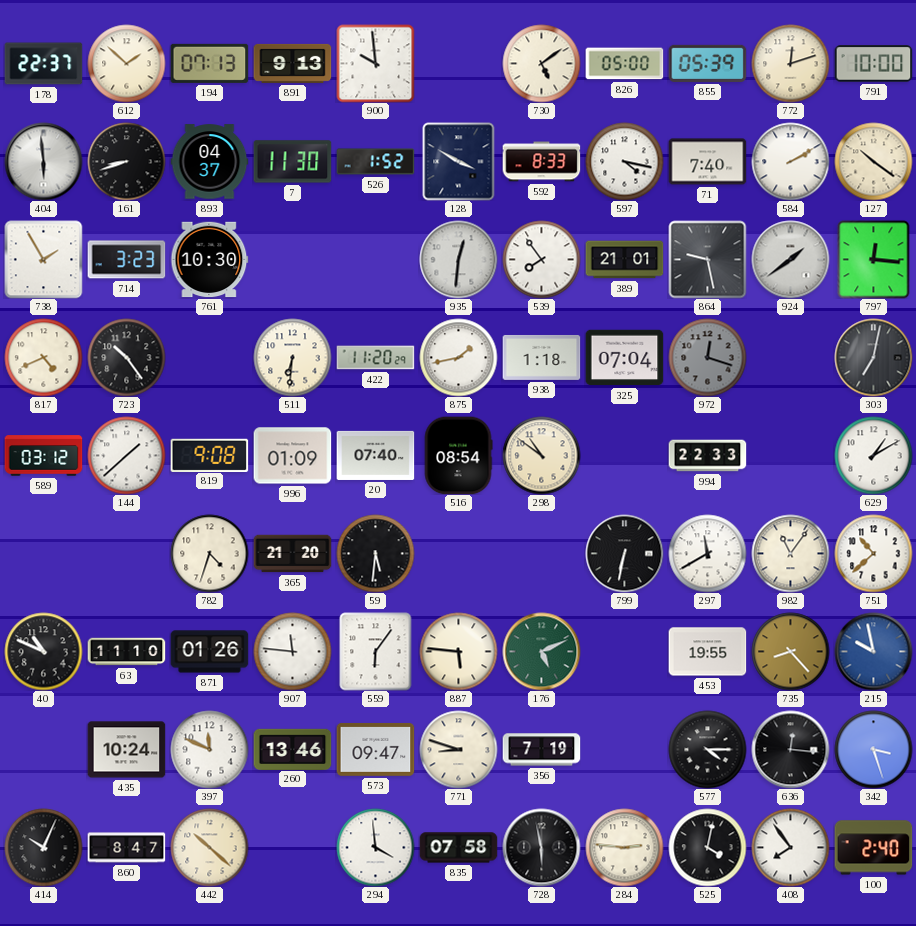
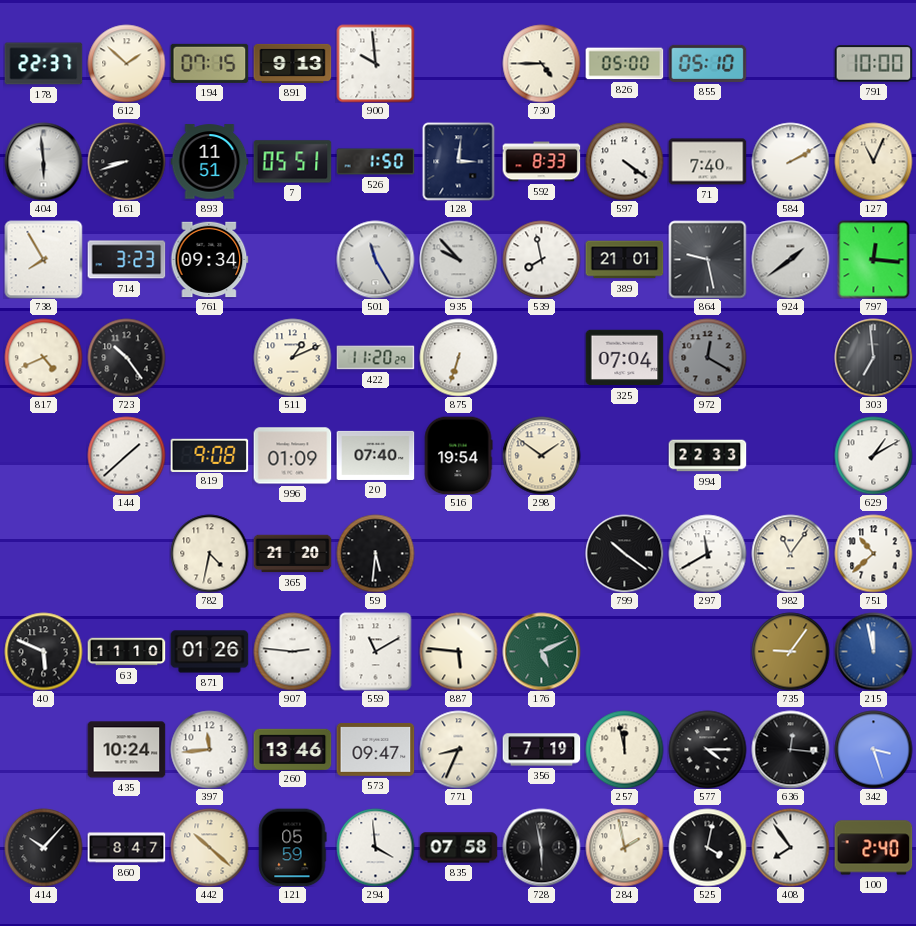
194: 07:13 -> 07:15 (209, 63)
730: 5:09 -> 4:45 (541, 63)
855: 05:39 -> 05:10 (707, 63)
772: 12:12 -> none (790, 63)
893: 04:37 -> 11:51 (209, 162)
7: 11:30 -> 05:51 (292, 162)
526: 1:52 -> 1:50 (375, 162)
128: 3:50 -> 3:01 (459, 161)
597: 4:17 -> 4:21 (624, 161)
127: 10:21 -> 11:04 (873, 161)
738: 1:55 -> 7:55 (43, 259)
761: 10:30 -> 09:34 (209, 260)
501: none -> 11:25 (375, 259)
935: 12:31 -> 9:53 (458, 259)
539: 7:54 -> 7:58 (541, 259)
511: 6:31 -> 1:11 (292, 357)
875: 1:43 -> 6:33 (458, 357)
938: 1:18 -> none (541, 357)
972: 12:18 -> 12:20 (707, 357)
303: 7:02 -> 6:59 (873, 357)
589: 03:12 -> none (43, 456)
516: 08:54 -> 19:54 (458, 455)
298: 10:51 -> 1:51 (541, 455)
782: 4:33 -> 4:32 (209, 553)
799: 6:32 -> 10:21 (624, 553)
40: 10:49 -> 5:49 (43, 651)
907: 11:46 -> 2:46 (292, 651)
559: 6:06 -> 11:10 (376, 651)
453: 19:55 -> none (707, 652)
735: 8:23 -> 9:06 (790, 651)
215: 9:58 -> 11:58 (873, 651)
397: 11:49 -> 11:44 (209, 749)
771: 8:48 -> 8:34 (458, 749)
257: none -> 11:58 (624, 749)
414: 10:04 -> 10:07 (43, 847)
121: none -> 05:59 (293, 847)
284: 2:46 -> 1:58 (624, 847)
